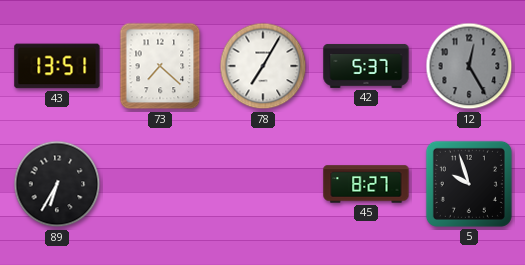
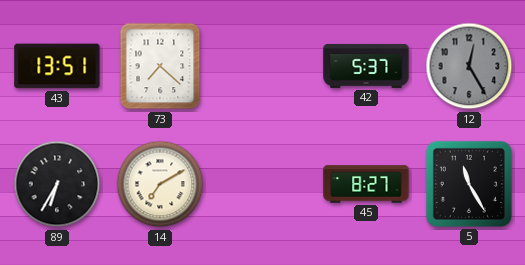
78: 7:05 -> none (263, 66)
14: none -> 7:10 (160, 184)
5: 9:57 -> 11:25 (469, 184)
